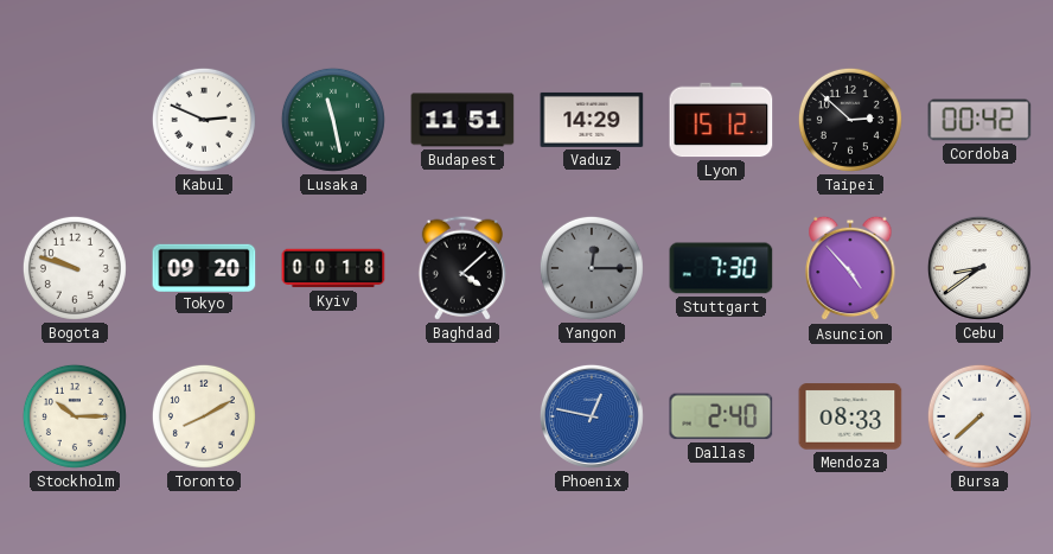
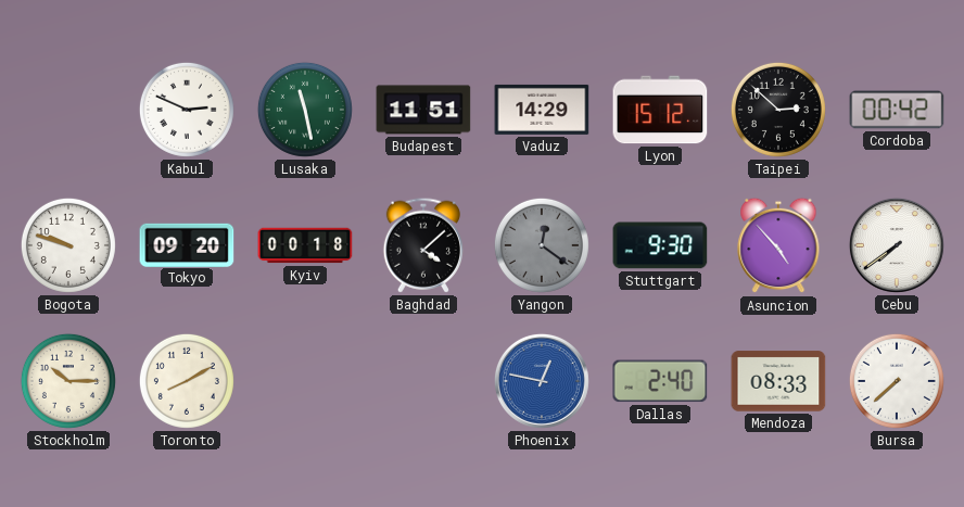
Yangon: 12:15 -> 12:21 (542, 245)
Stuttgart: 7:30 -> 9:30 (660, 245)
Cebu: 8:39 -> 7:39 (897, 245)
